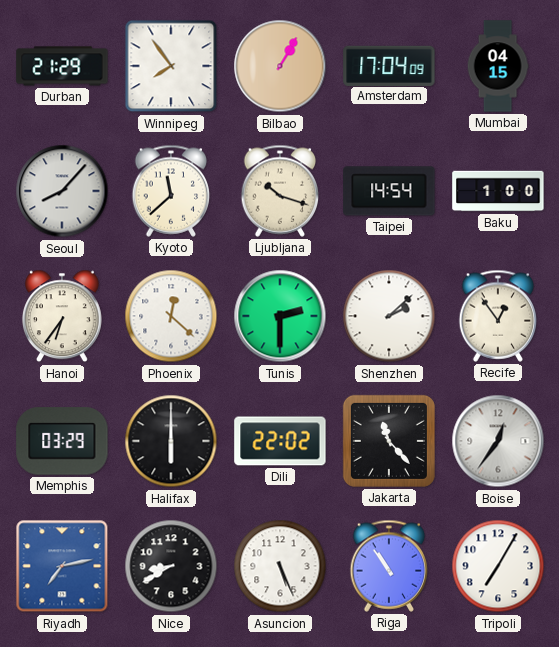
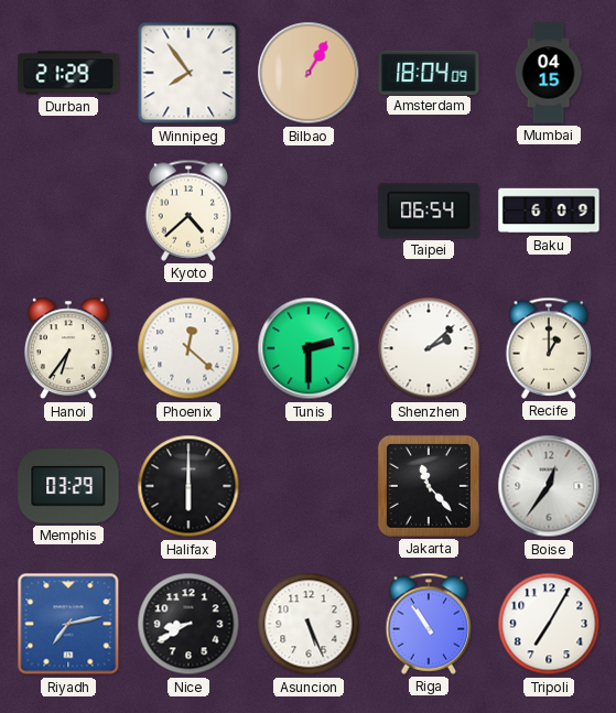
Amsterdam: 17:04 -> 18:04 (429, 72)
Seoul: 8:07 -> none (62, 191)
Kyoto: 11:38 -> 4:38 (188, 210)
Ljubljana: 10:18 -> none (280, 191)
Taipei: 14:54 -> 06:54 (429, 210)
Baku: 1:00 -> 6:09 (549, 210)
Recife: 12:54 -> 1:00 (549, 348)
Dili: 22:02 -> none (280, 441)
